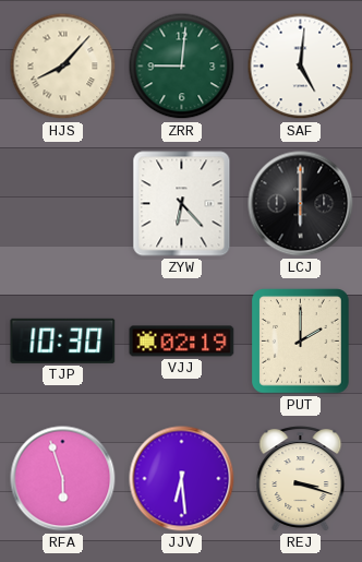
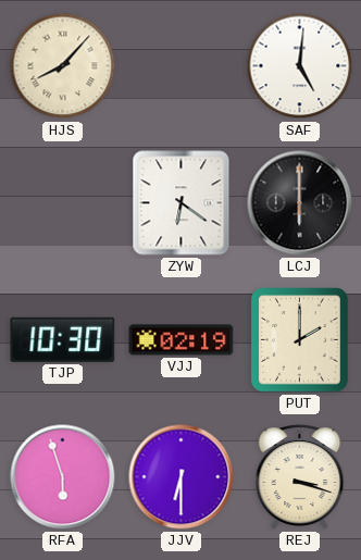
ZRR: 9:01 -> none (182, 67)
ZYW: 6:23 -> 6:21 (182, 203)
JJV: 6:29 -> 6:30 (182, 477)
